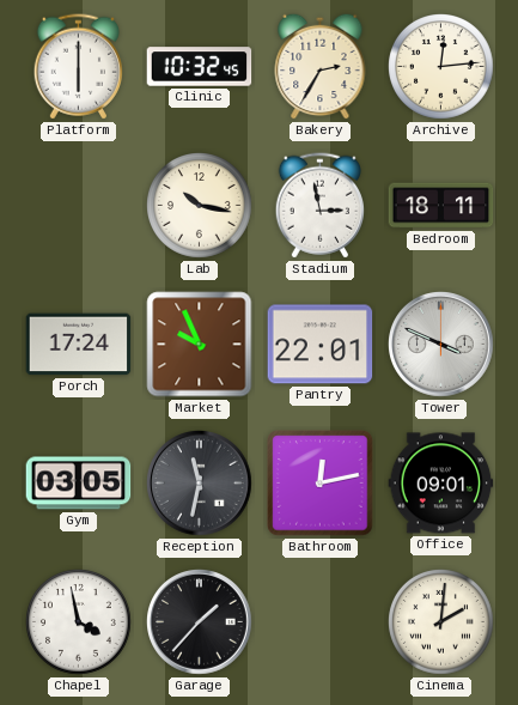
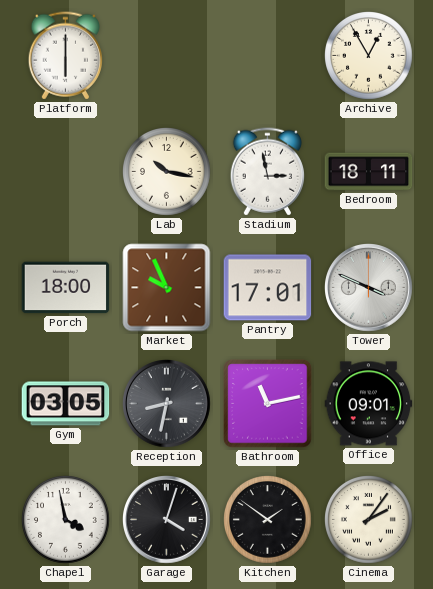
Clinic: 10:32 -> none (200, 67)
Bakery: 2:35 -> none (321, 66)
Archive: 12:14 -> 12:55 (369, 56)
Porch: 17:24 -> 18:00 (66, 288)
Pantry: 22:01 -> 17:01 (268, 288)
Reception: 11:32 -> 8:32 (167, 404)
Bathroom: 12:13 -> 11:13 (268, 404)
Garage: 1:37 -> 4:03 (167, 520)
Kitchen: none -> 1:51 (268, 520)
Cinema: 2:01 -> 2:06 (369, 520)
